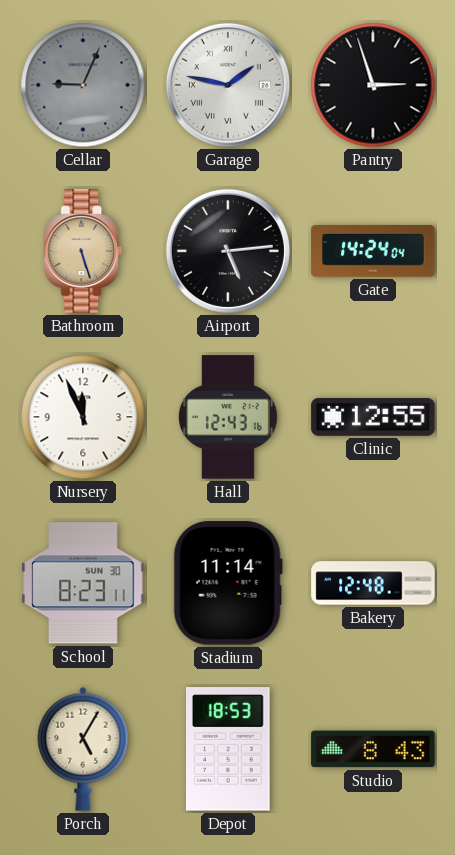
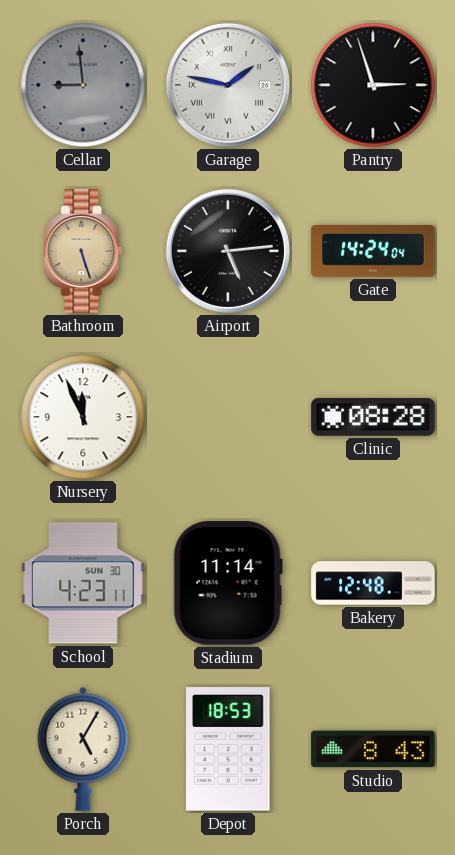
Cellar: 9:04 -> 8:59 (83, 85)
Hall: 12:43 -> none (229, 417)
Clinic: 12:55 -> 08:28 (373, 418)
School: 8:23 -> 4:23 (83, 583)
